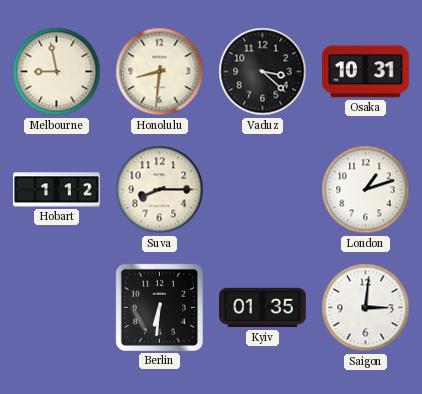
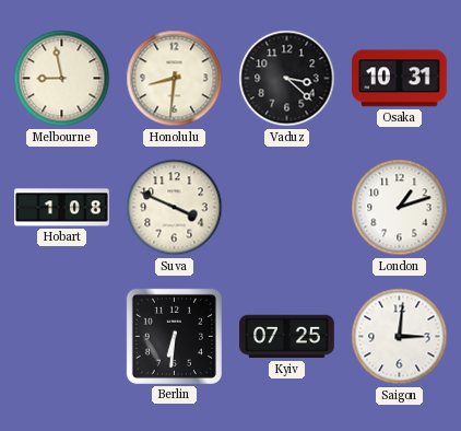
Hobart: 1:12 -> 1:08 (62, 208)
Suva: 8:15 -> 3:49 (175, 208)
Kyiv: 01:35 -> 07:25 (287, 337)
